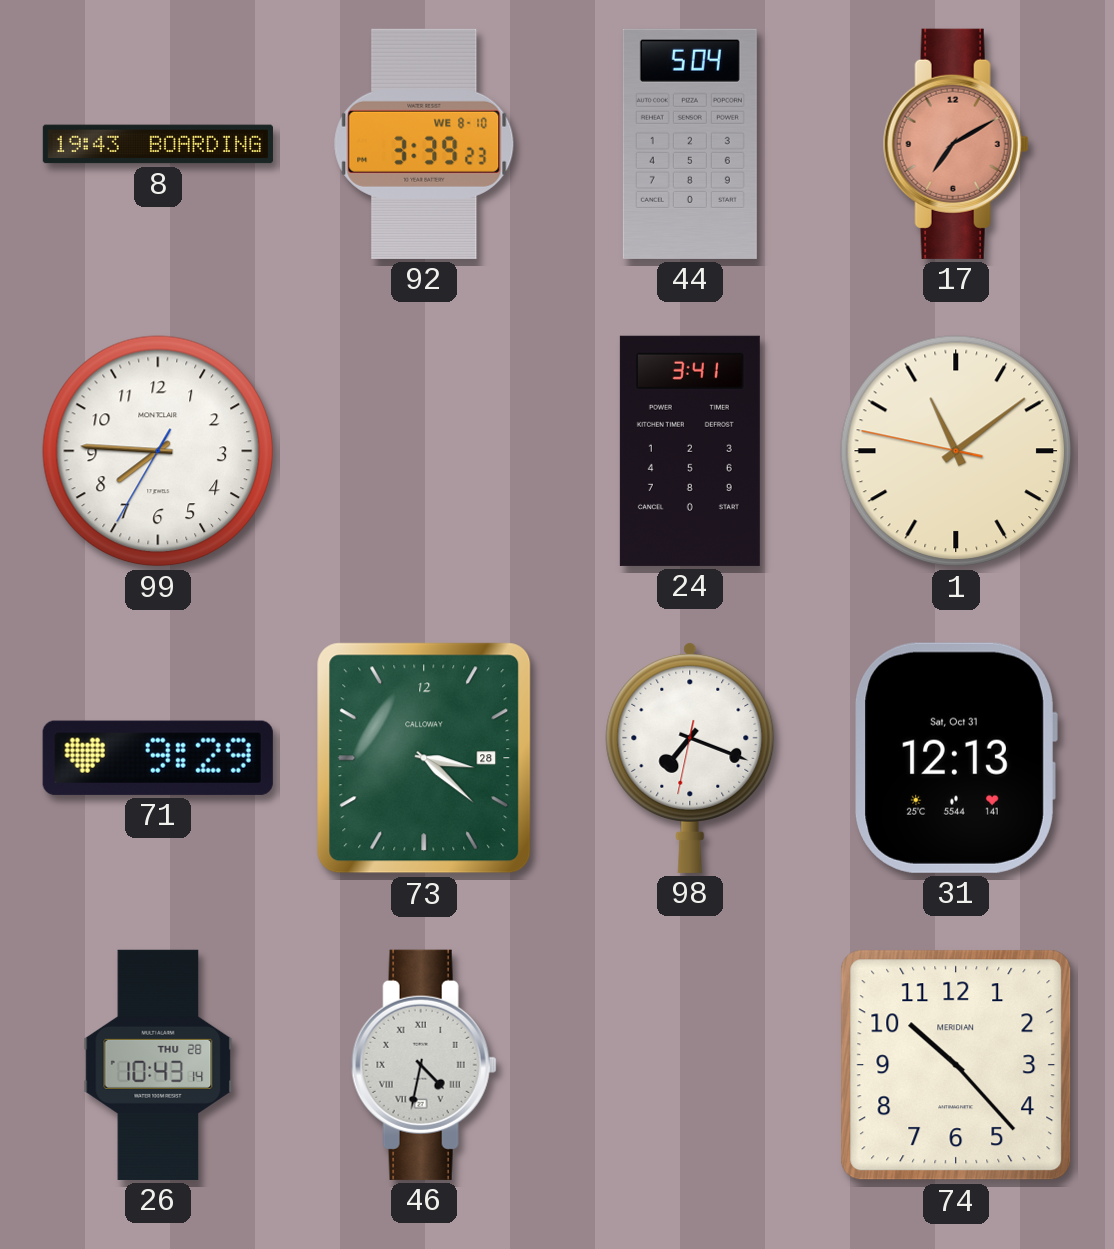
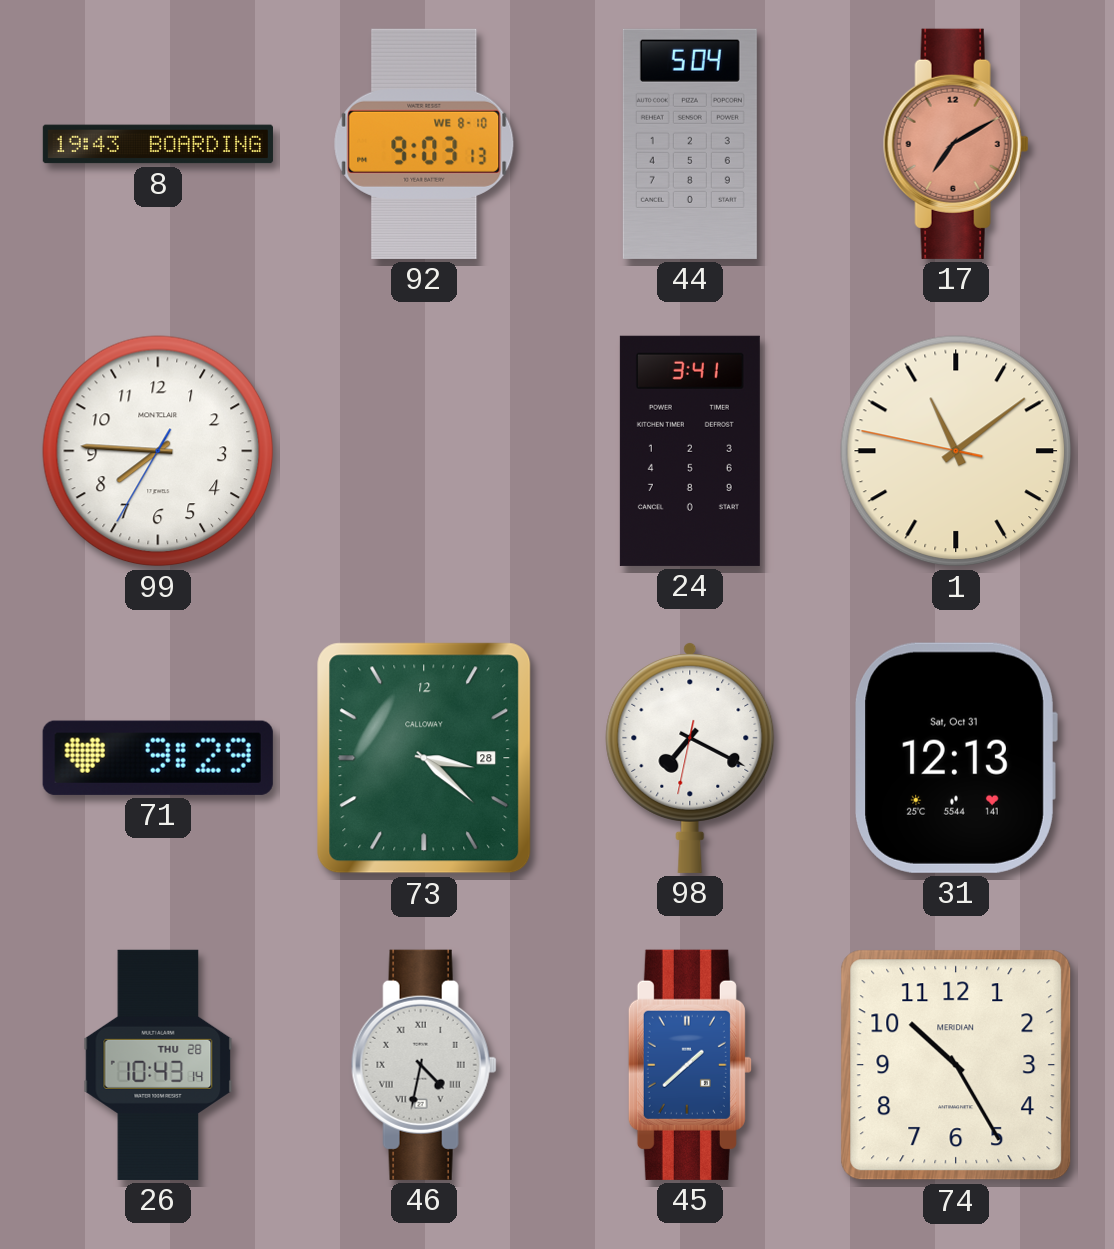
92: 3:39 -> 9:03 (424, 144)
98: 7:18 -> 7:19 (690, 757)
45: none -> 1:38 (690, 1065)
74: 10:23 -> 10:25 (956, 1065)
